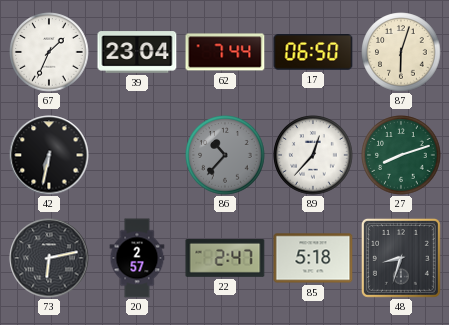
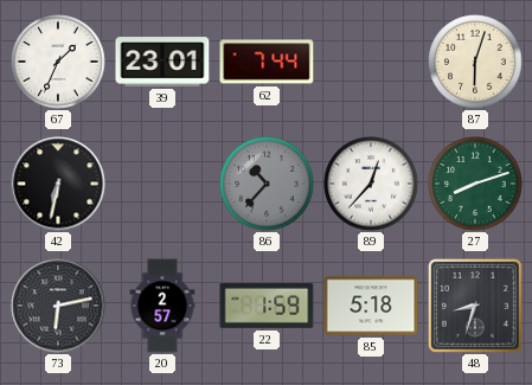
39: 23:04 -> 23:01 (162, 62)
17: 06:50 -> none (313, 52)
22: 2:47 -> 1:59 (267, 306)
